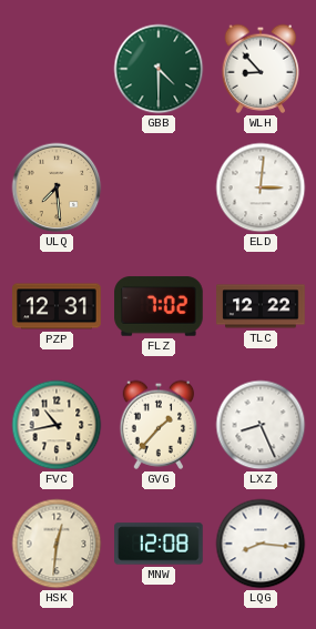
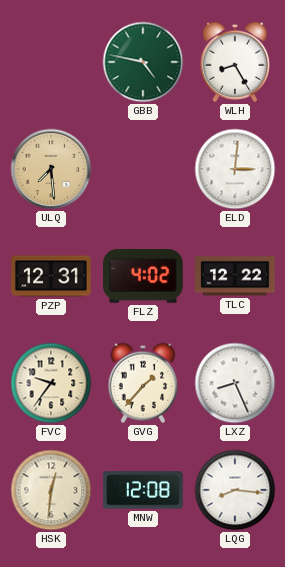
GBB: 4:30 -> 4:47 (143, 62)
WLH: 8:53 -> 8:25 (235, 62)
FLZ: 7:02 -> 4:02 (143, 276)
FVC: 10:43 -> 9:36 (51, 383)
